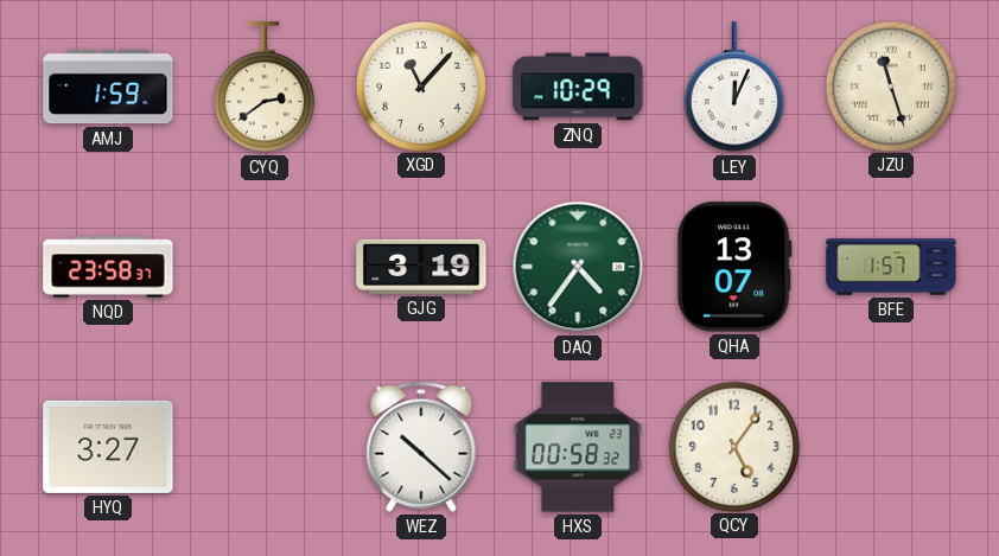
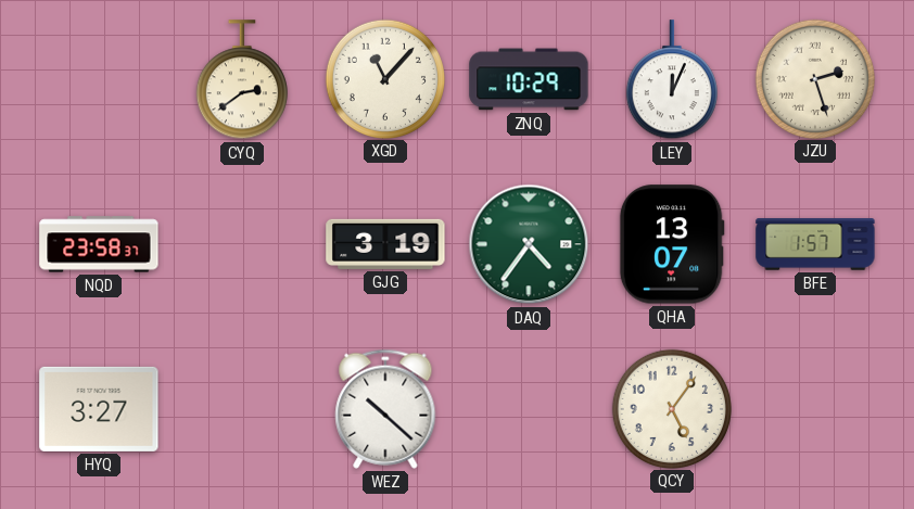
AMJ: 1:59 -> none (108, 87)
JZU: 11:27 -> 2:27 (814, 78)
HXS: 00:58 -> none (578, 447)
